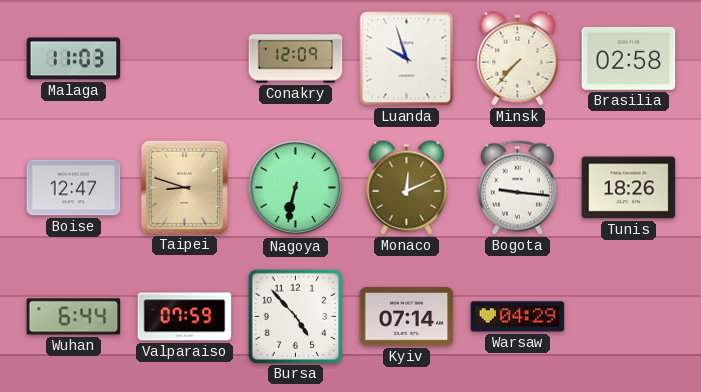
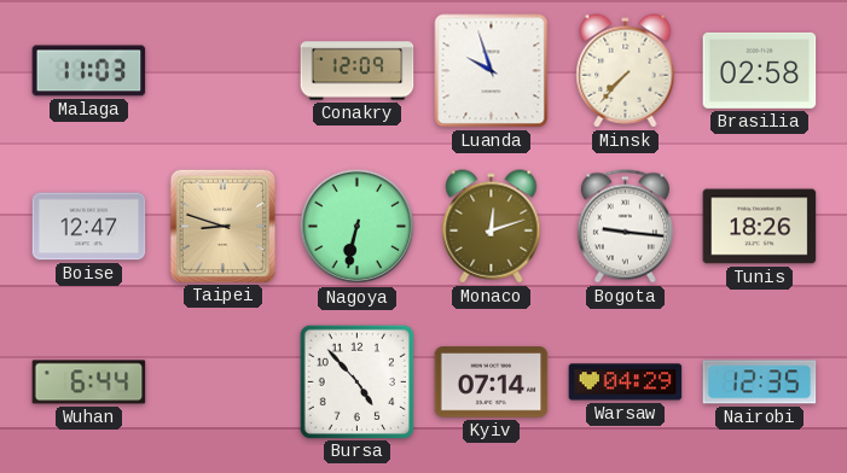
Monaco: 12:11 -> 12:12 (492, 227)
Valparaiso: 07:59 -> none (185, 317)
Nairobi: none -> 12:35 (760, 383)
